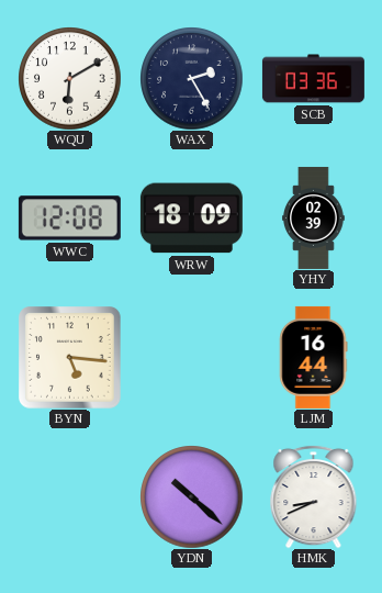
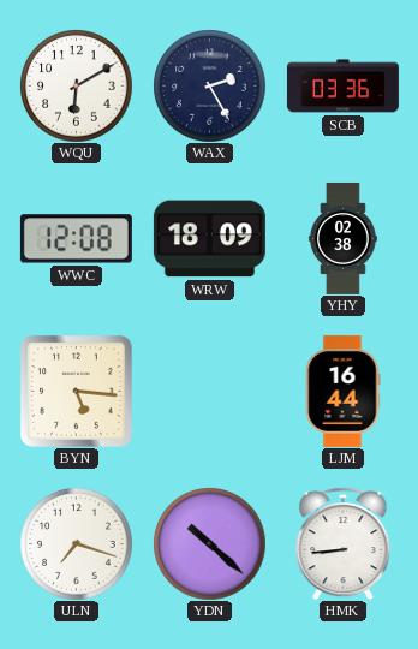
YHY: 02:39 -> 02:38 (344, 238)
ULN: none -> 7:18 (76, 543)
HMK: 8:41 -> 8:44 (344, 543)
